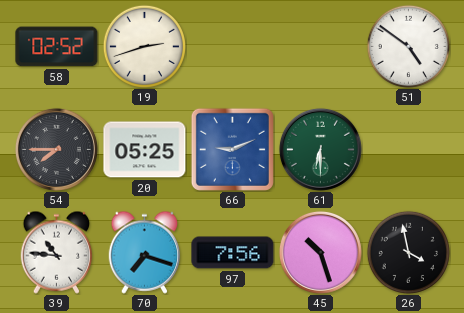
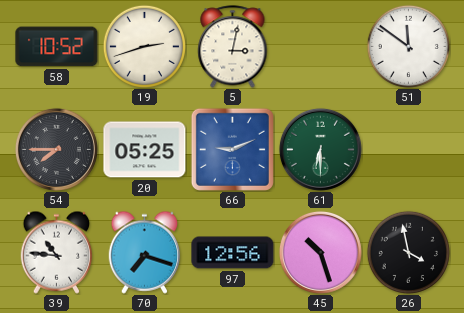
58: 02:52 -> 10:52 (57, 47)
5: none -> 3:02 (233, 47)
51: 4:51 -> 11:51 (408, 46)
97: 7:56 -> 12:56 (233, 253)
